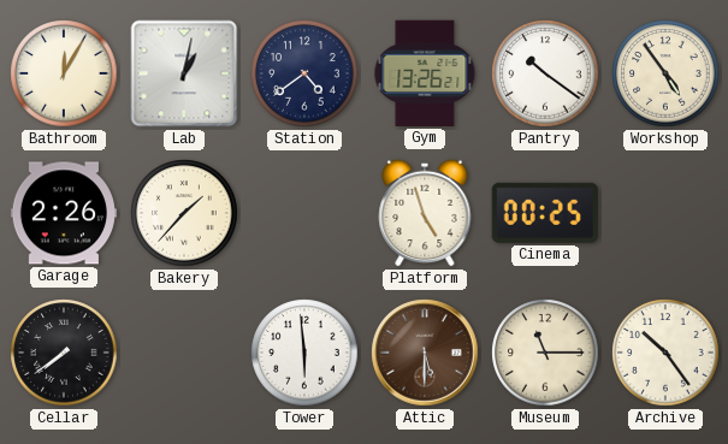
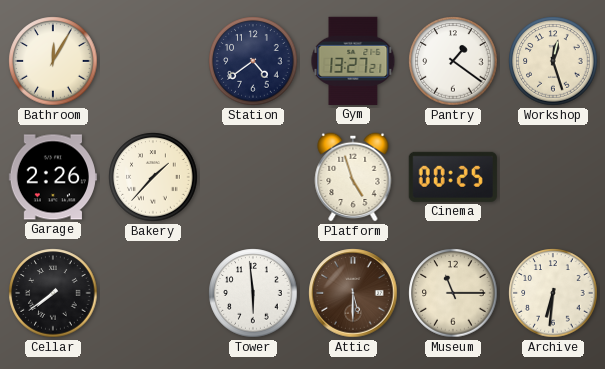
Lab: 1:02 -> none (184, 73)
Gym: 13:26 -> 13:27 (353, 61)
Pantry: 10:21 -> 1:21 (453, 61)
Workshop: 4:54 -> 12:27 (553, 61)
Archive: 10:24 -> 6:31 (553, 293)
